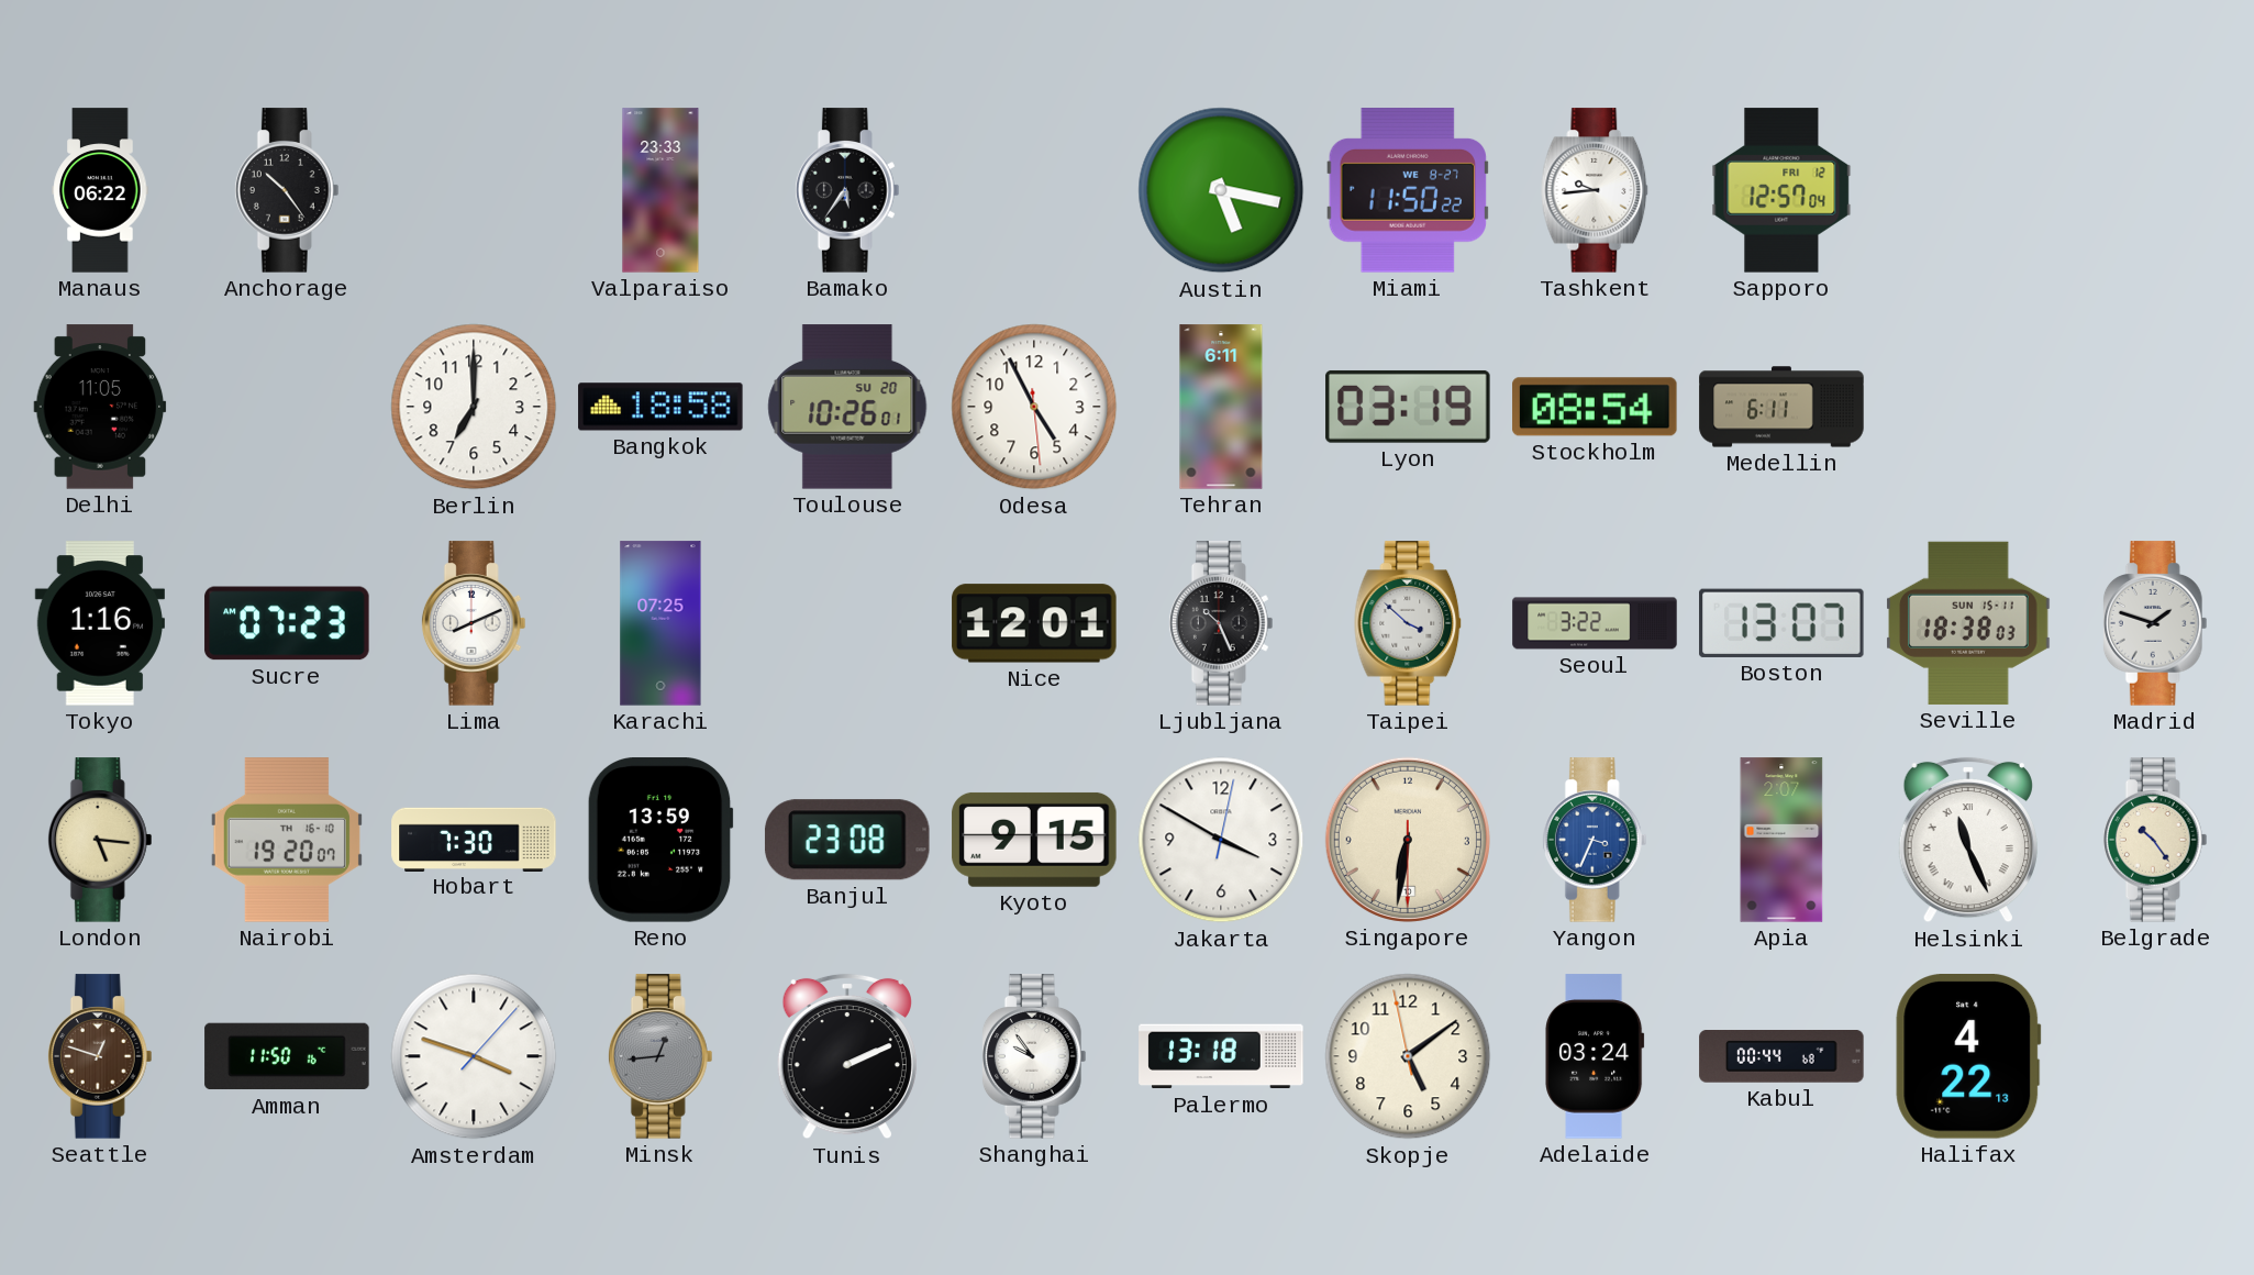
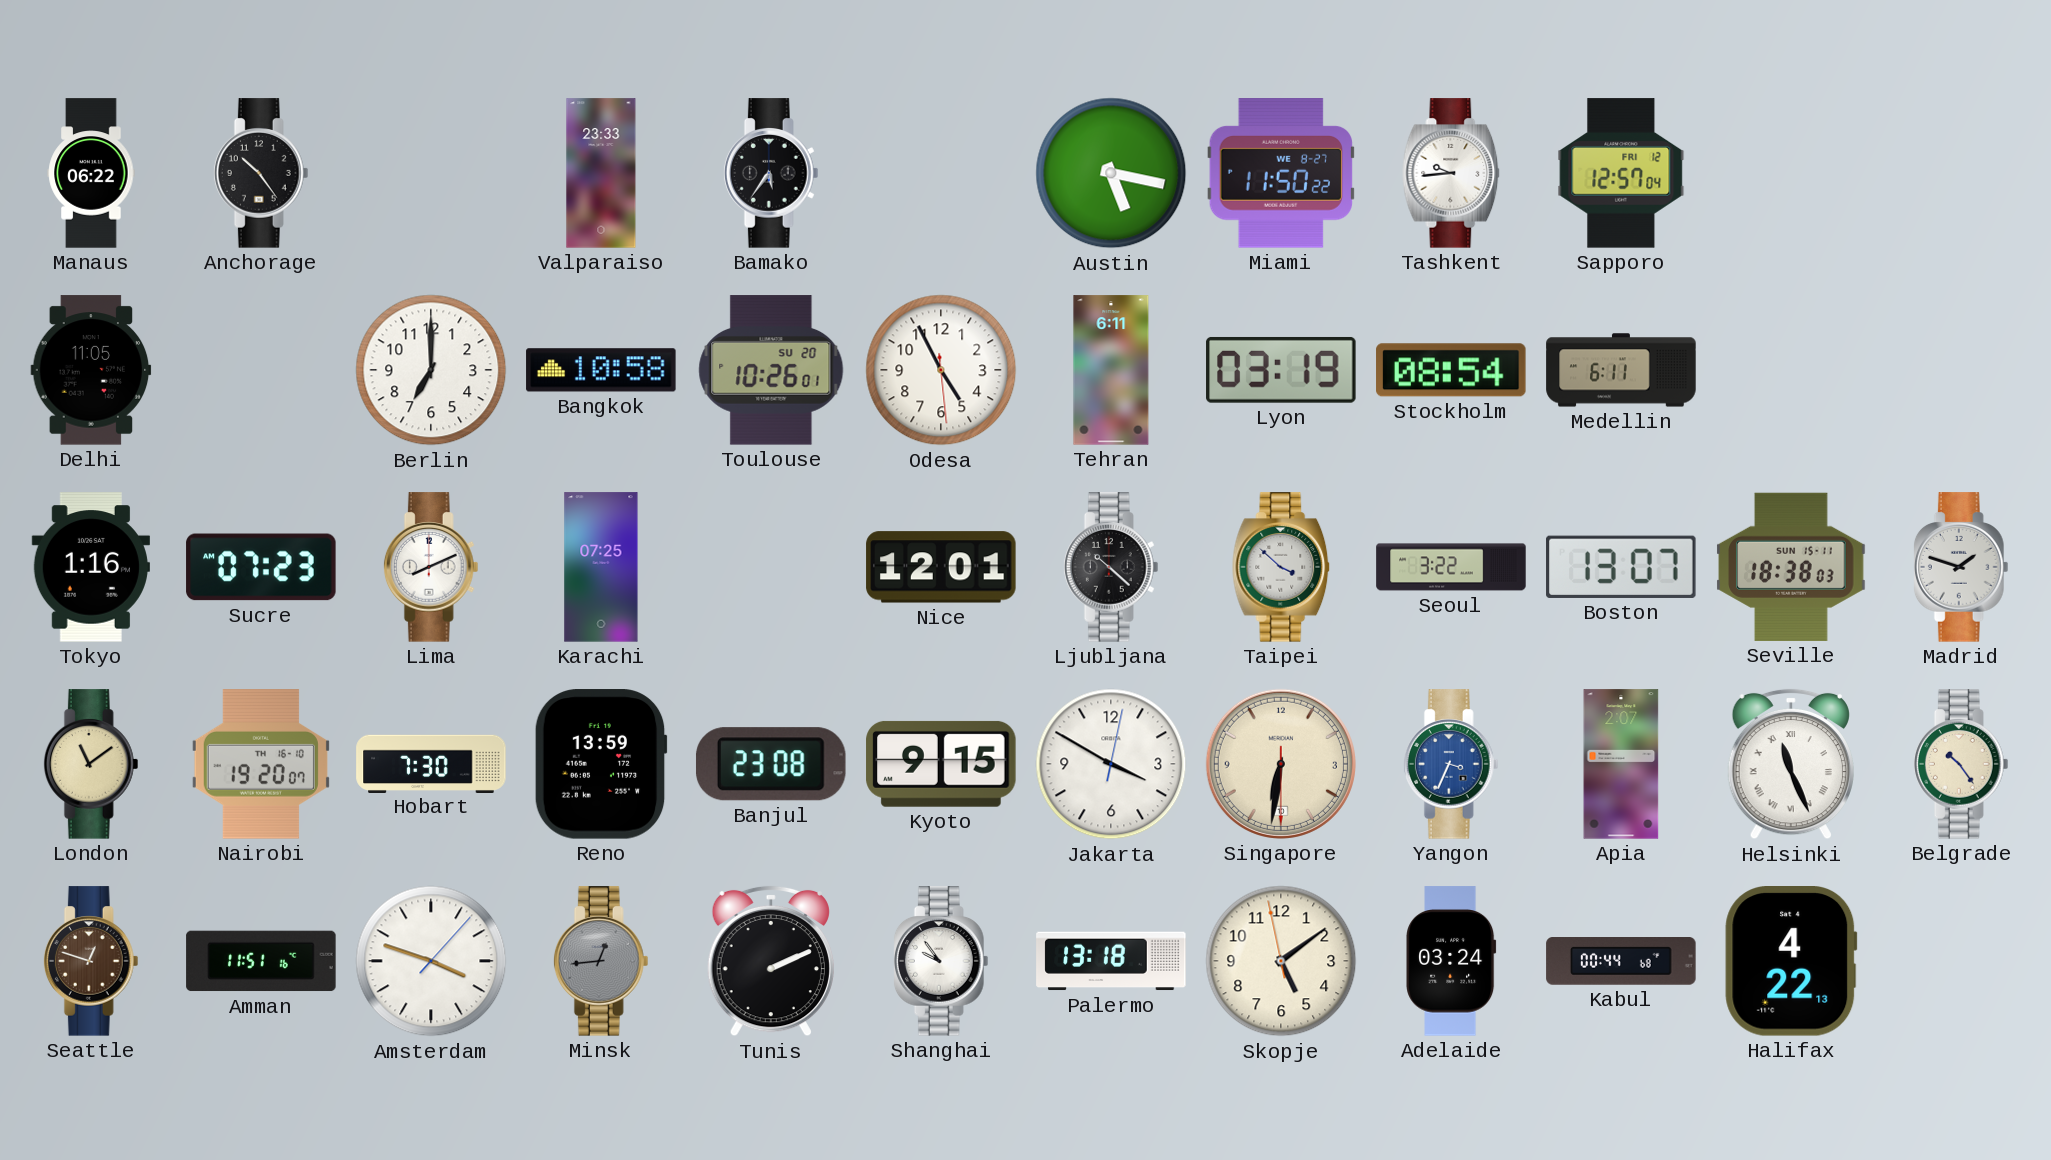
Bangkok: 18:58 -> 10:58 (601, 370)
Ljubljana: 10:26 -> 10:22 (1111, 567)
London: 5:16 -> 11:09 (91, 764)
Amman: 11:50 -> 11:51 (261, 961)
